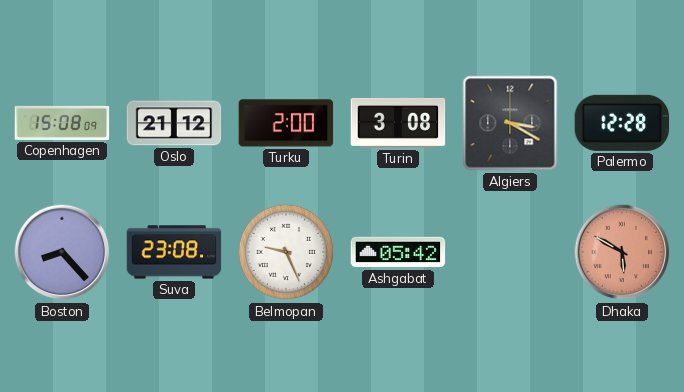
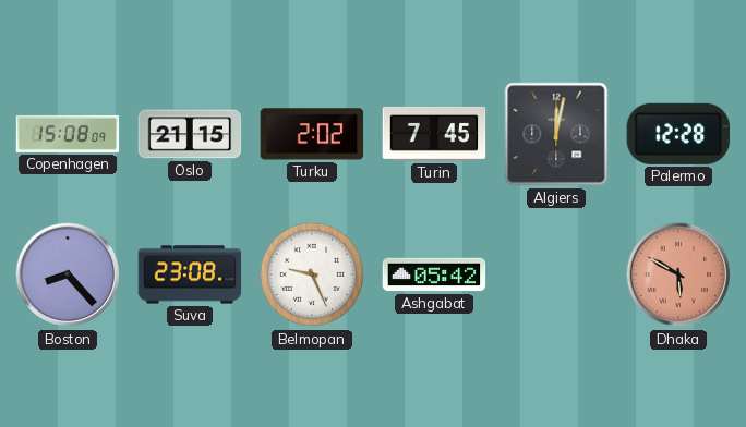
Oslo: 21:12 -> 21:15 (190, 134)
Turku: 2:00 -> 2:02 (312, 134)
Turin: 3:08 -> 7:45 (434, 134)
Algiers: 3:20 -> 12:02 (556, 134)
